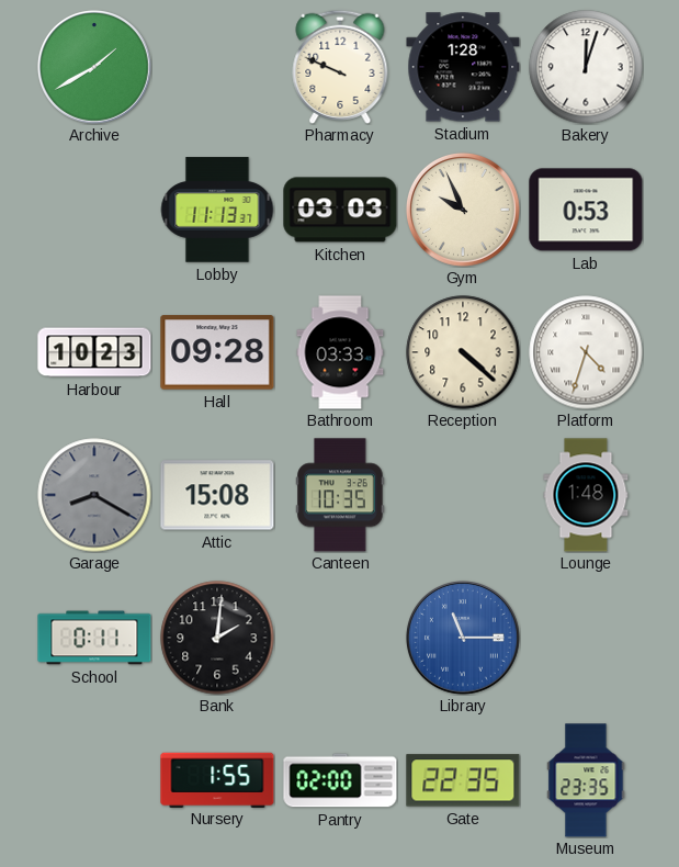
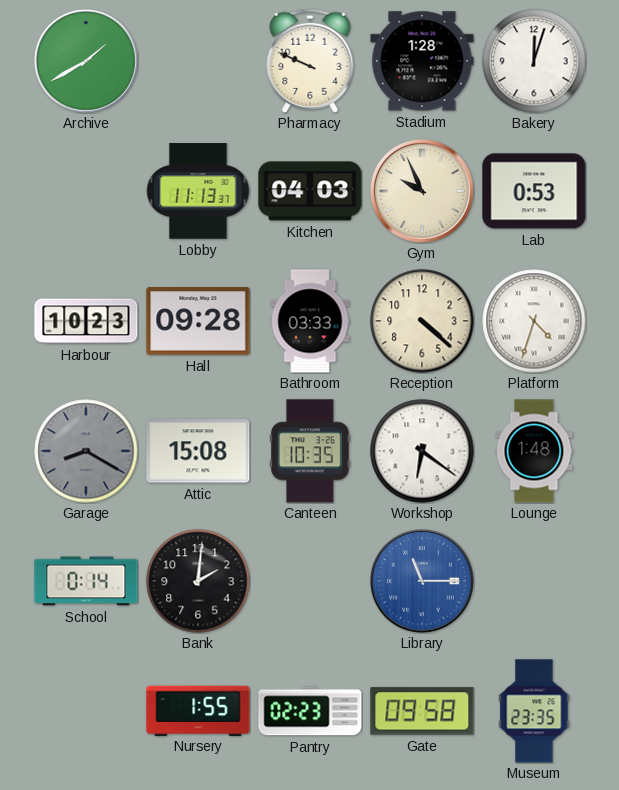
Kitchen: 03:03 -> 04:03 (310, 191)
Workshop: none -> 6:21 (422, 451)
School: 0:11 -> 0:14 (86, 581)
Pantry: 02:00 -> 02:23 (310, 711)
Gate: 22:35 -> 09:58 (422, 711)
